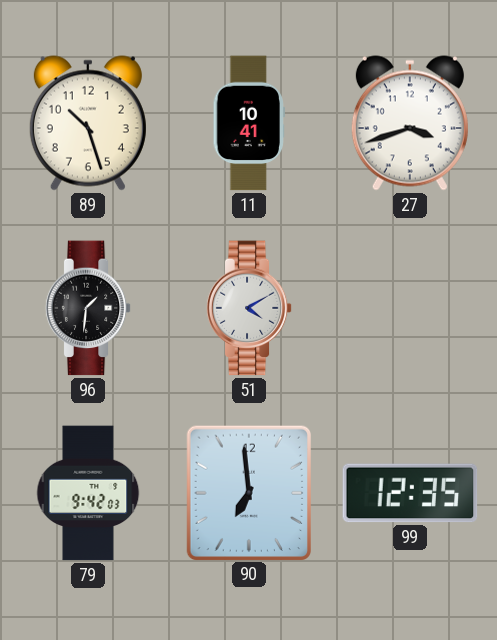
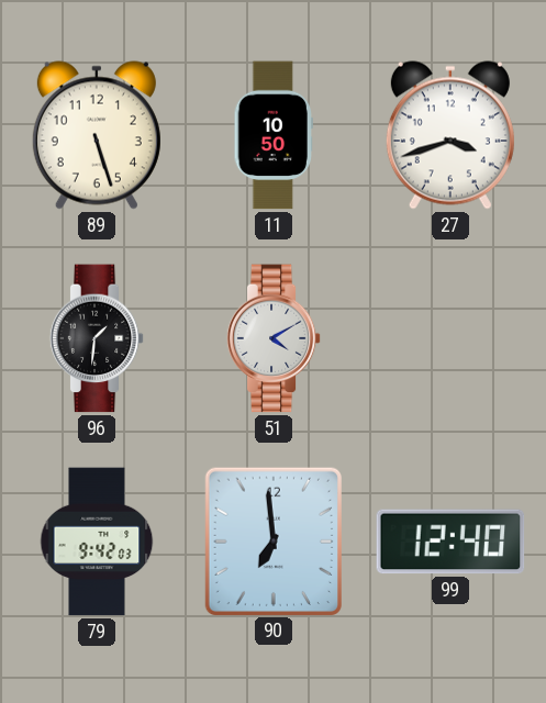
89: 10:27 -> 5:27 (97, 135)
11: 10:41 -> 10:50 (272, 135)
99: 12:35 -> 12:40 (450, 542)
